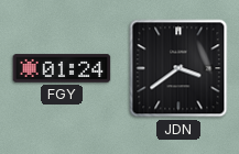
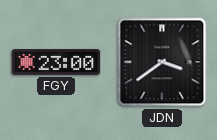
FGY: 01:24 -> 23:00 (56, 62)
